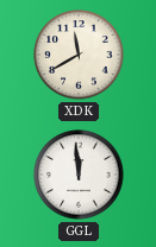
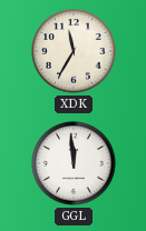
XDK: 11:40 -> 11:35 (74, 51)
